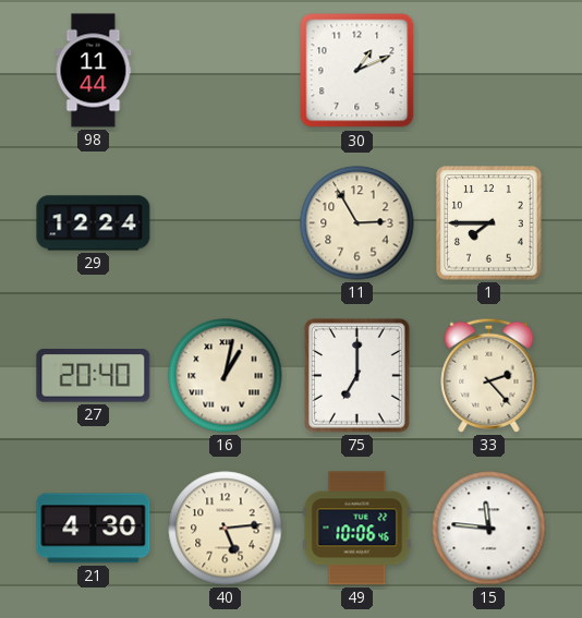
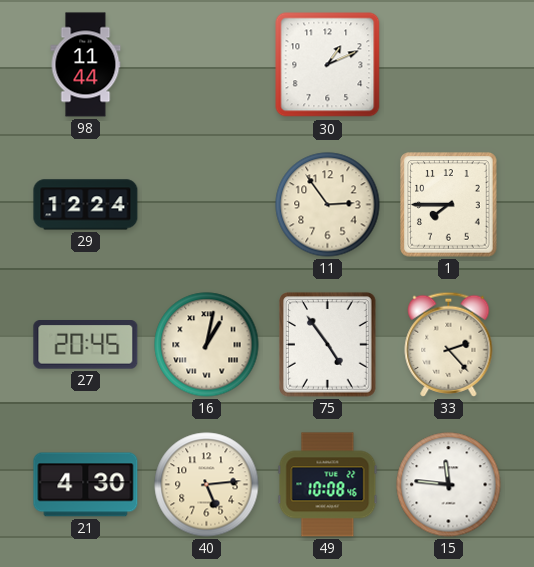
11: 2:55 -> 2:54 (328, 205)
27: 20:40 -> 20:45 (86, 345)
75: 7:00 -> 4:54 (328, 345)
49: 10:06 -> 10:08 (328, 485)
